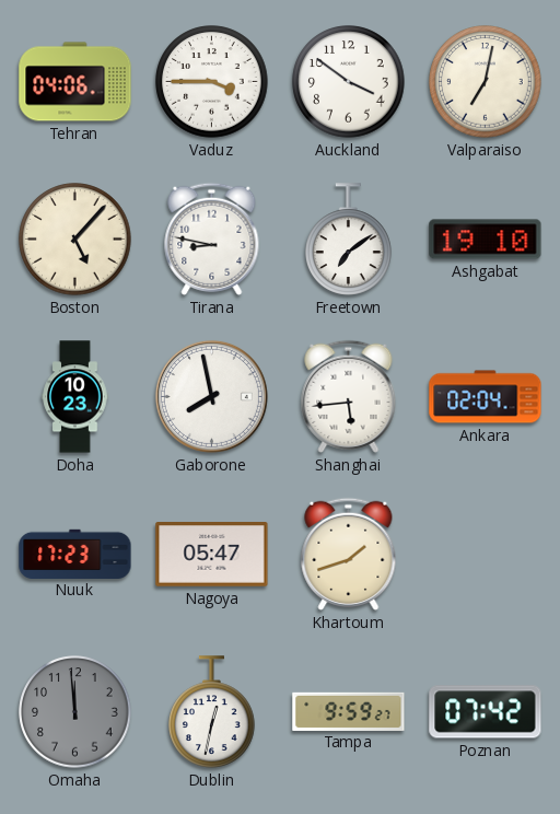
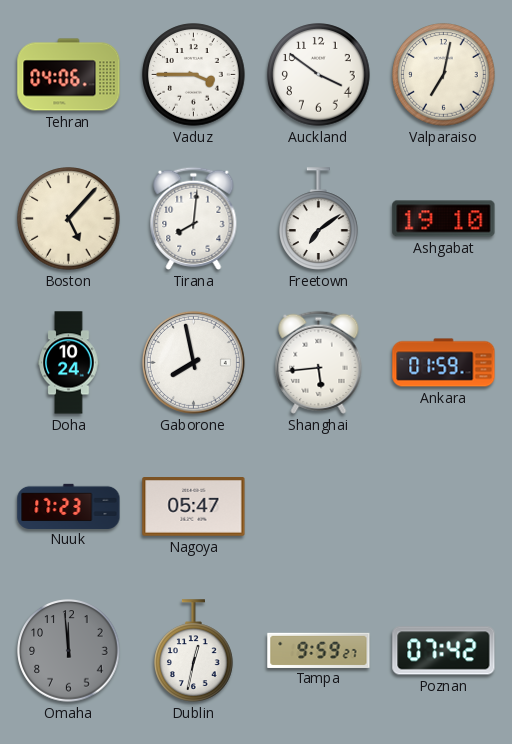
Tirana: 8:47 -> 8:01 (194, 218)
Doha: 10:23 -> 10:24 (69, 363)
Ankara: 02:04 -> 01:59 (444, 363)
Khartoum: 1:42 -> none (349, 554)
